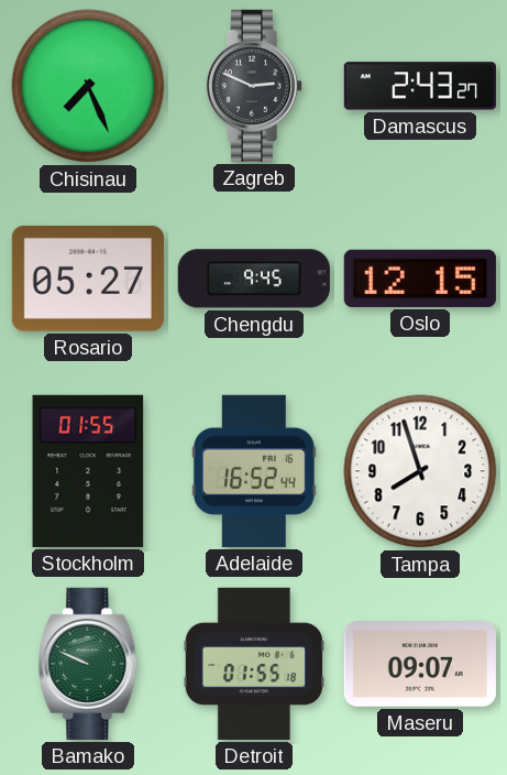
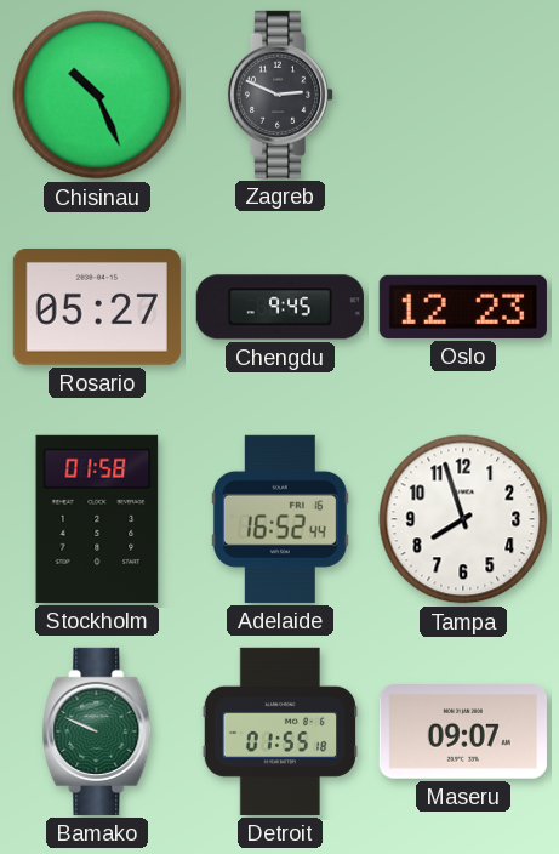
Chisinau: 7:26 -> 10:26 (97, 95)
Damascus: 2:43 -> none (420, 86)
Oslo: 12:15 -> 12:23 (463, 307)
Stockholm: 01:55 -> 01:58 (97, 519)
